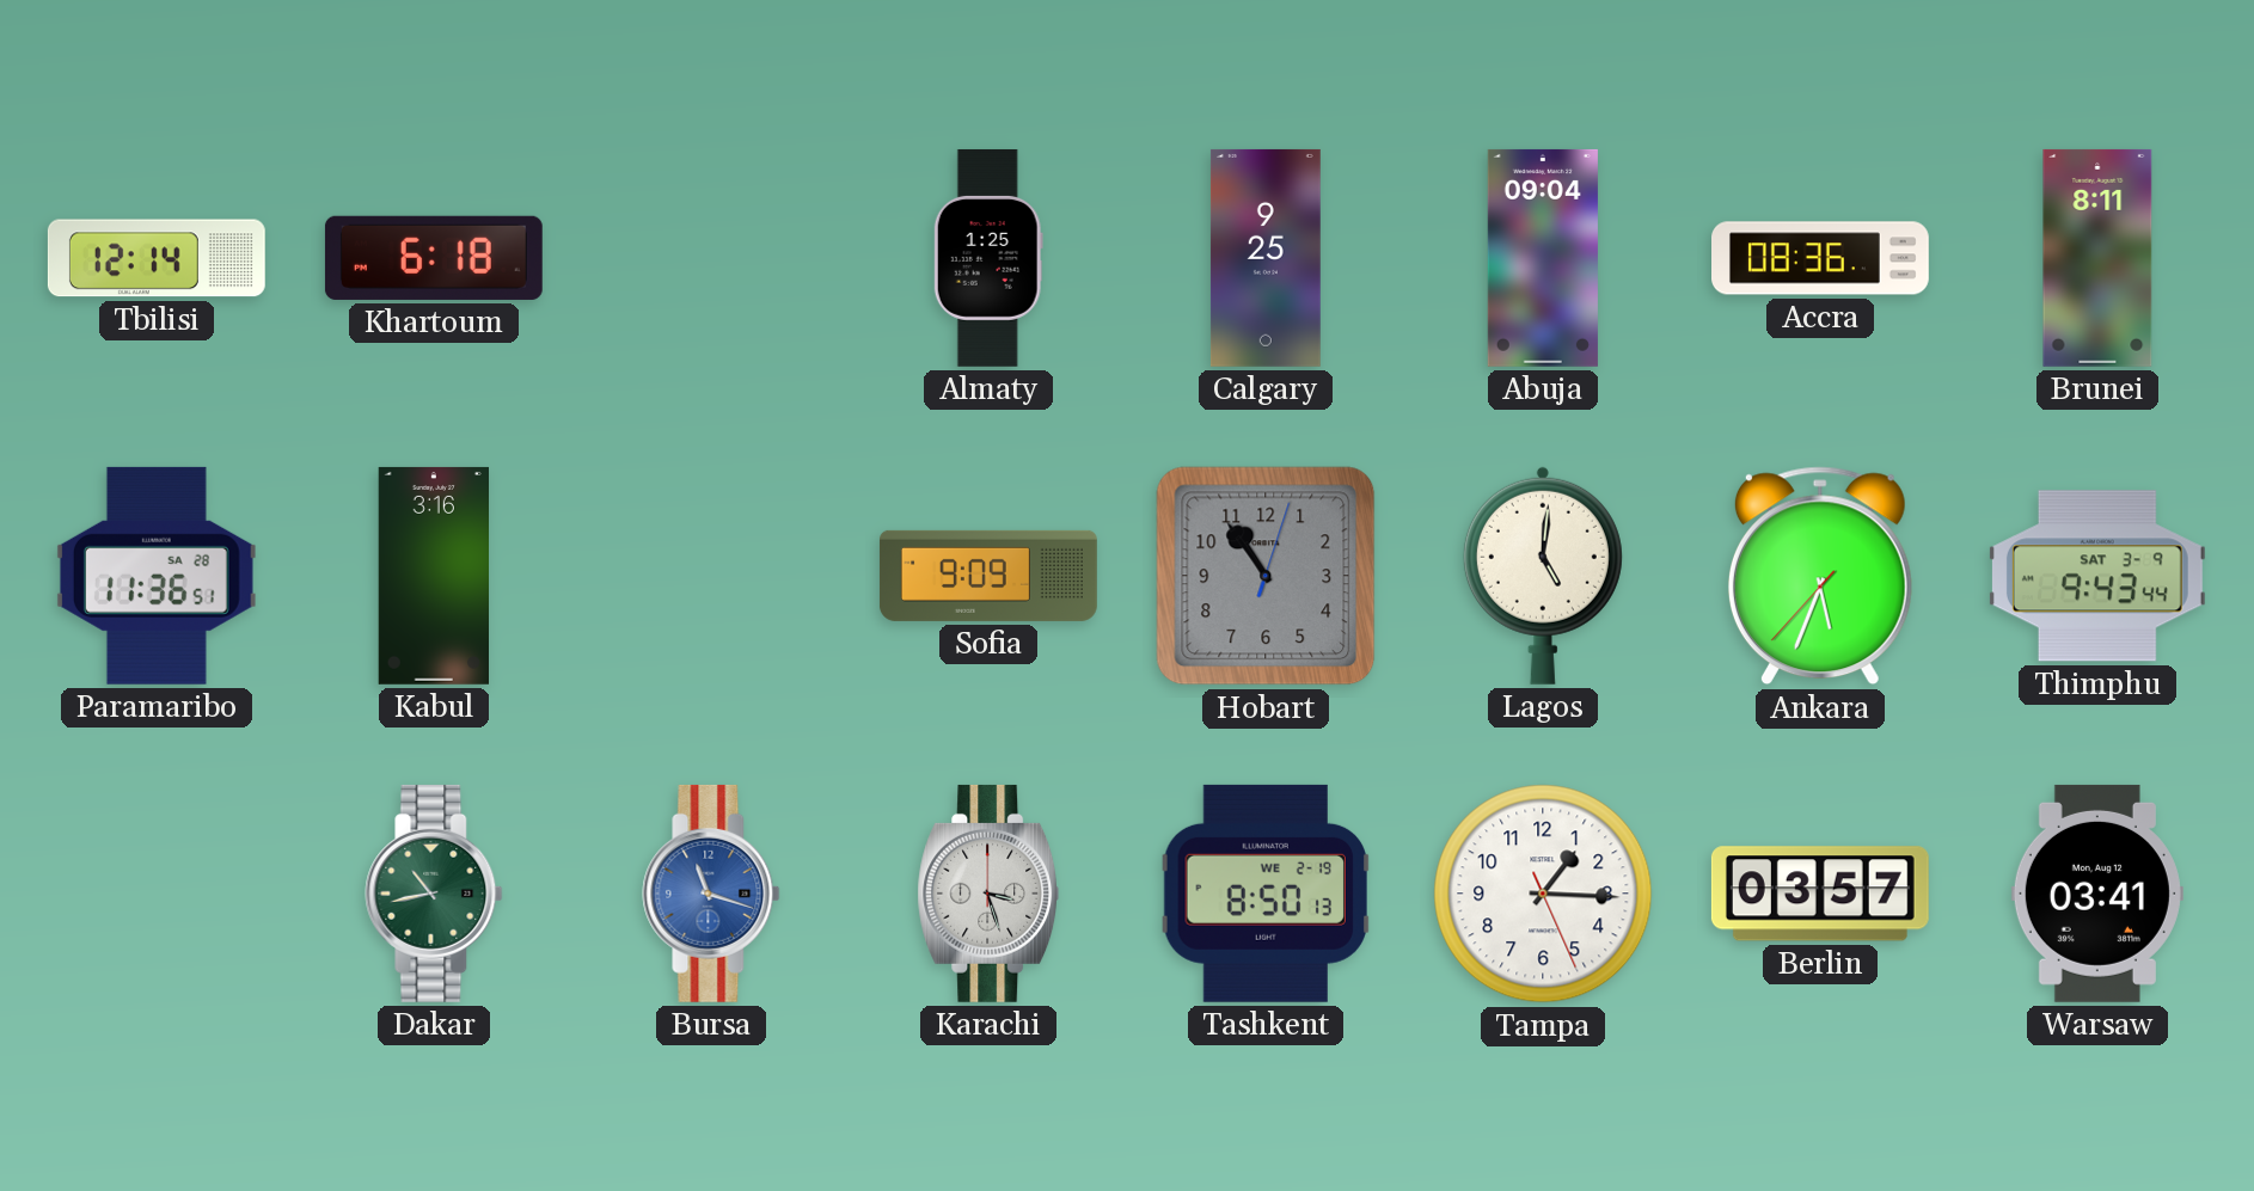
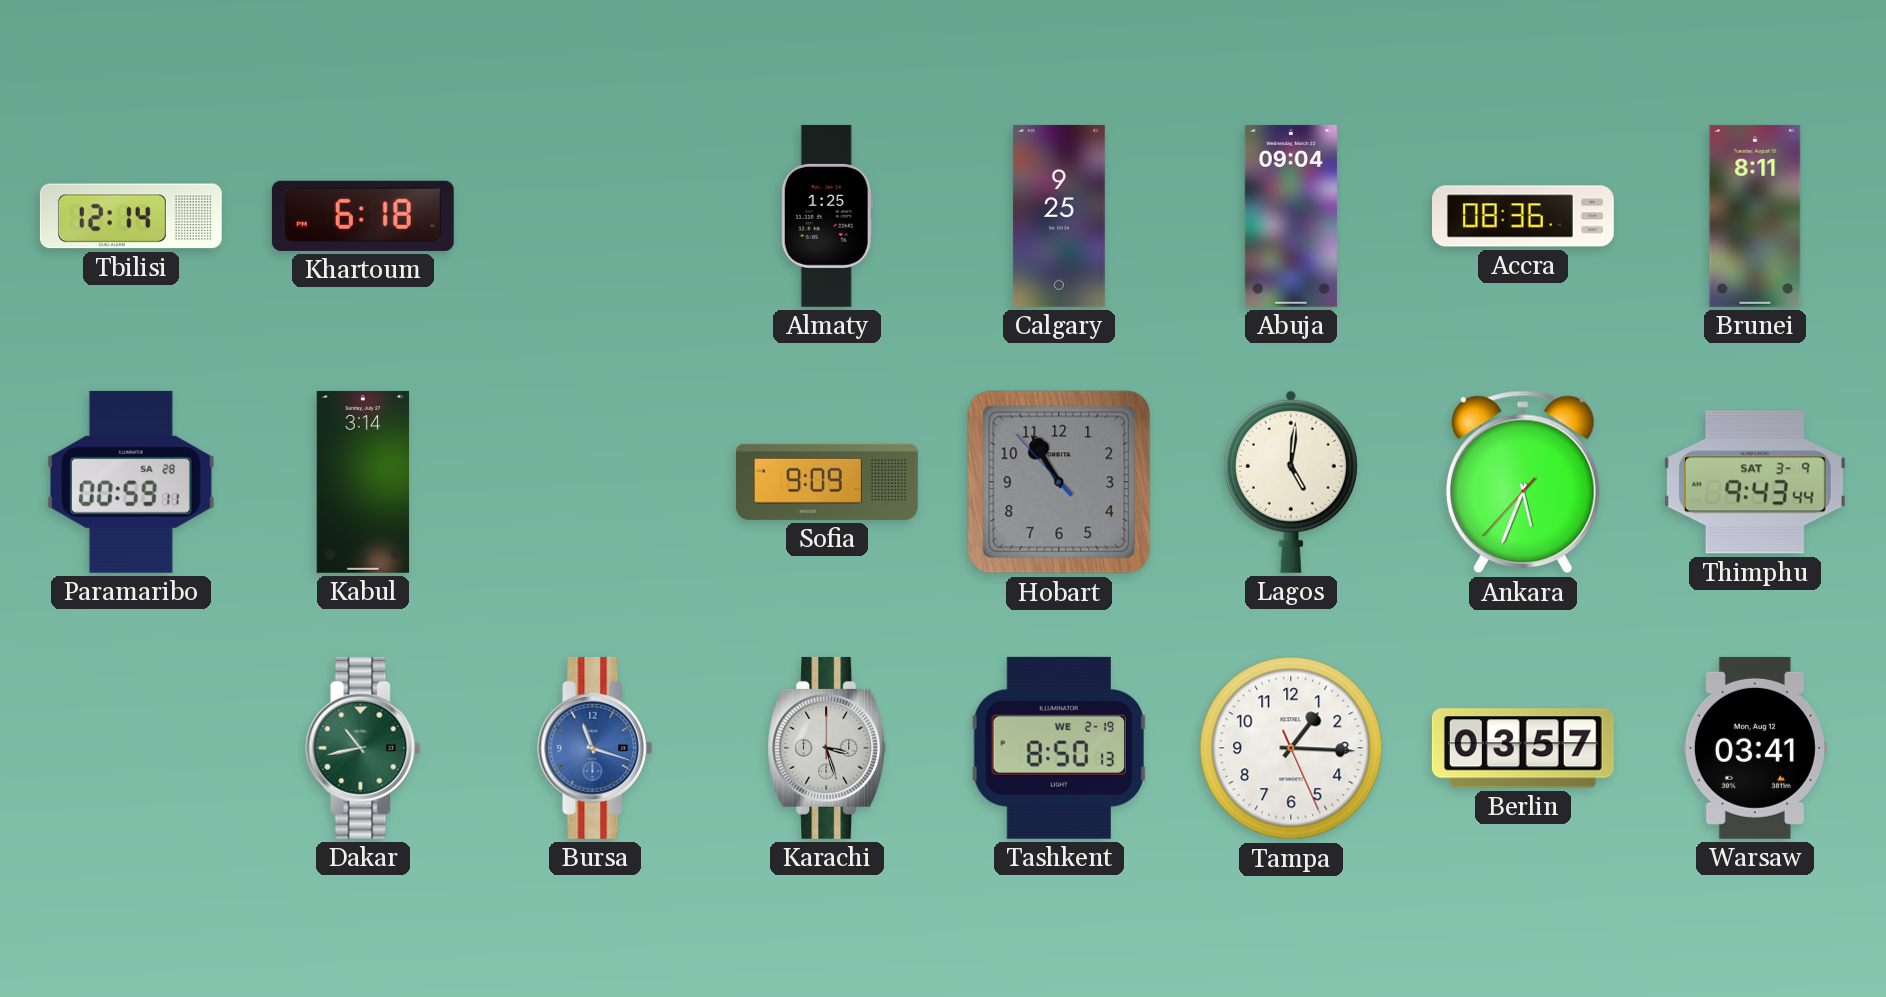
Paramaribo: 11:36 -> 00:59 (131, 482)
Kabul: 3:16 -> 3:14 (362, 482)
Hobart: 10:54:03 -> 10:54:53 (1059, 482)
